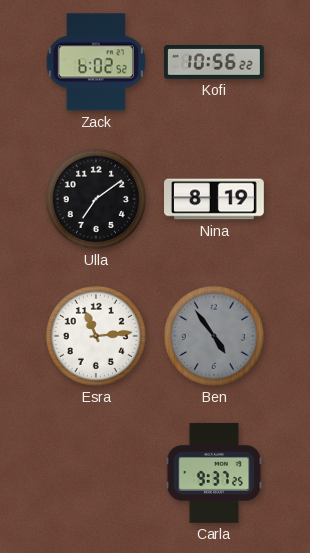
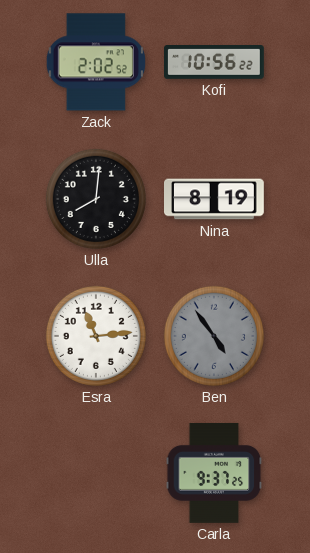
Zack: 6:02 -> 2:02 (96, 62)
Ulla: 7:09 -> 8:01 (96, 199)
